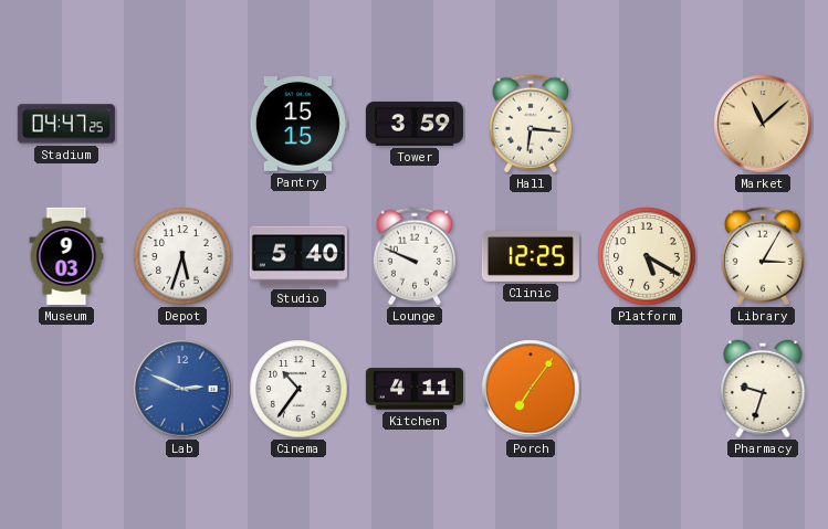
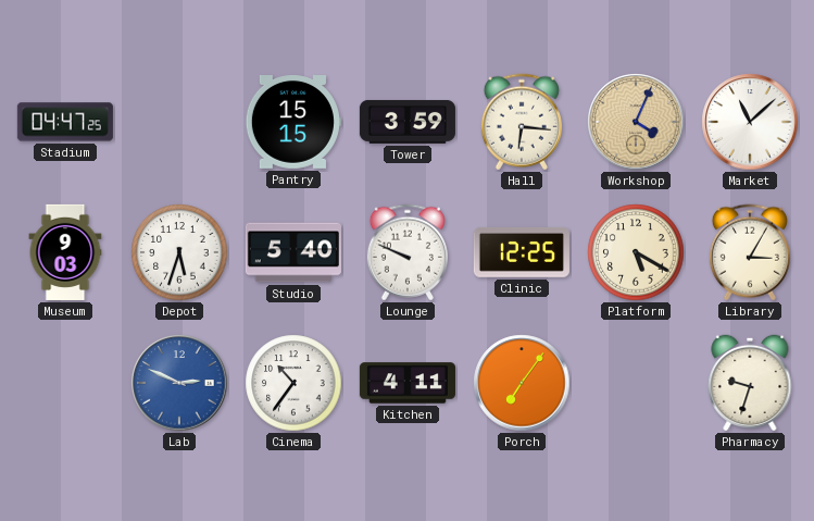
Workshop: none -> 4:04 (636, 122)
Market dial: champagne -> white (750, 122)
